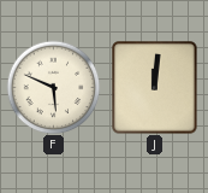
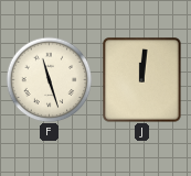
F: 5:49 -> 11:27 (49, 79)
